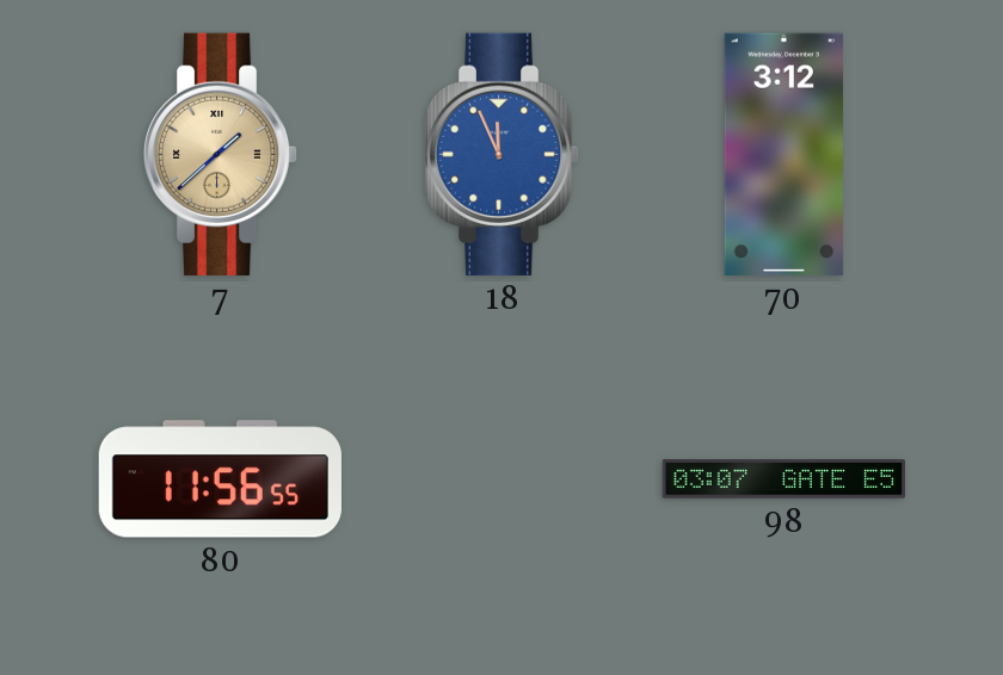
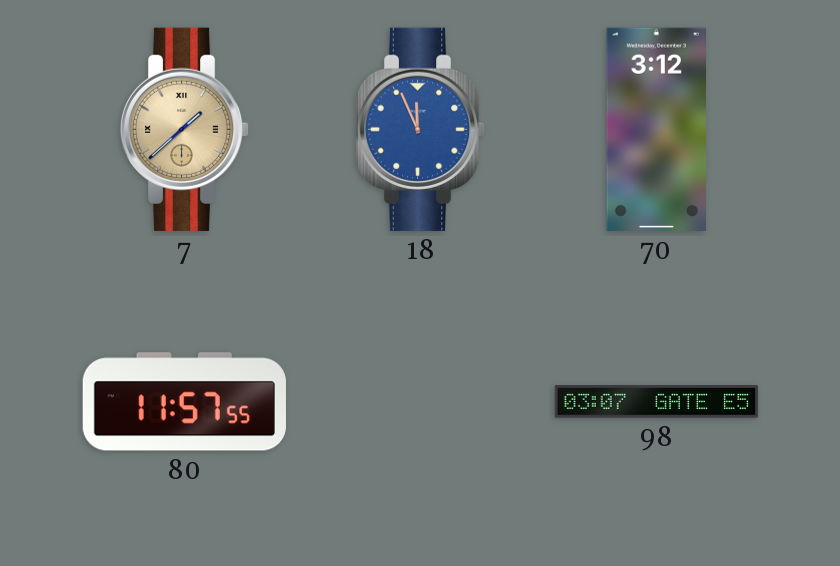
80: 11:56 -> 11:57 (184, 402)
